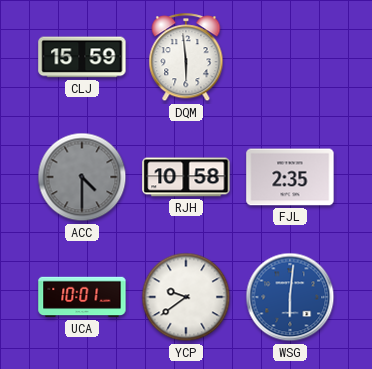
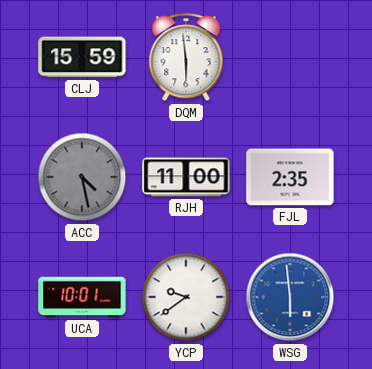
ACC: 4:30 -> 4:28 (82, 177)
RJH: 10:58 -> 11:00 (186, 177)
WSG: 6:01 -> 5:59 (290, 297)
